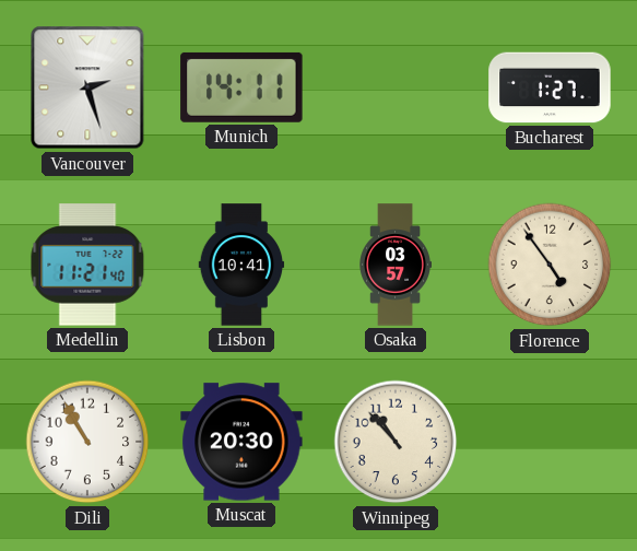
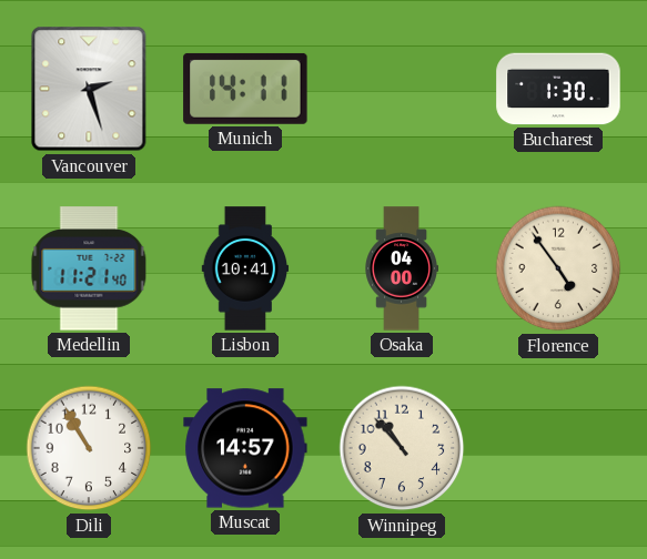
Bucharest: 1:27 -> 1:30 (558, 89)
Osaka: 03:57 -> 04:00 (401, 268)
Muscat: 20:30 -> 14:57 (245, 448)
